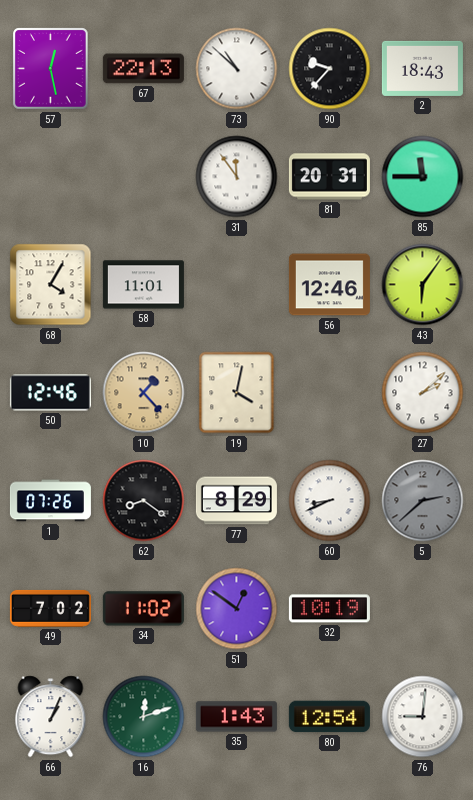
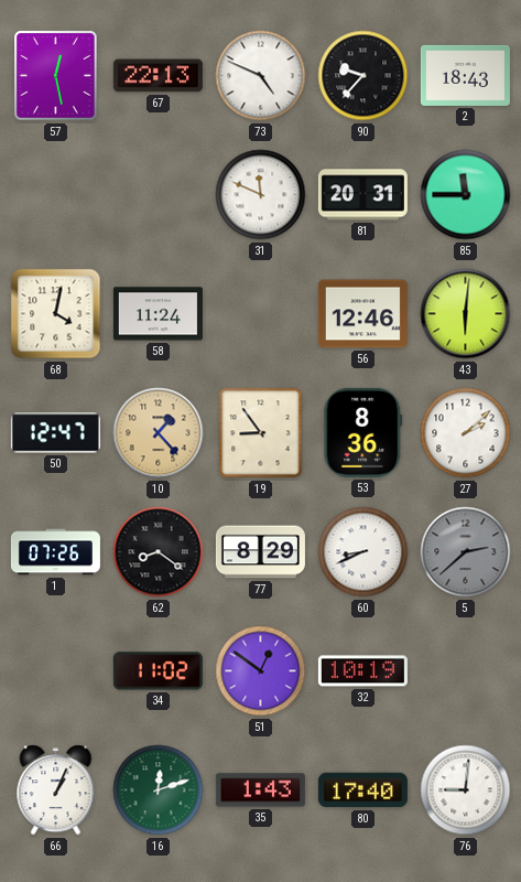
73: 10:52 -> 4:49 (261, 76)
31: 11:54 -> 11:49 (261, 195)
68: 4:05 -> 4:02 (56, 314)
58: 11:01 -> 11:24 (158, 314)
43: 6:06 -> 6:01 (466, 314)
50: 12:46 -> 12:47 (55, 433)
19: 4:02 -> 8:54 (261, 433)
53: none -> 8:36 (363, 432)
49: 7:02 -> none (50, 608)
80: 12:54 -> 17:40 (362, 790)
